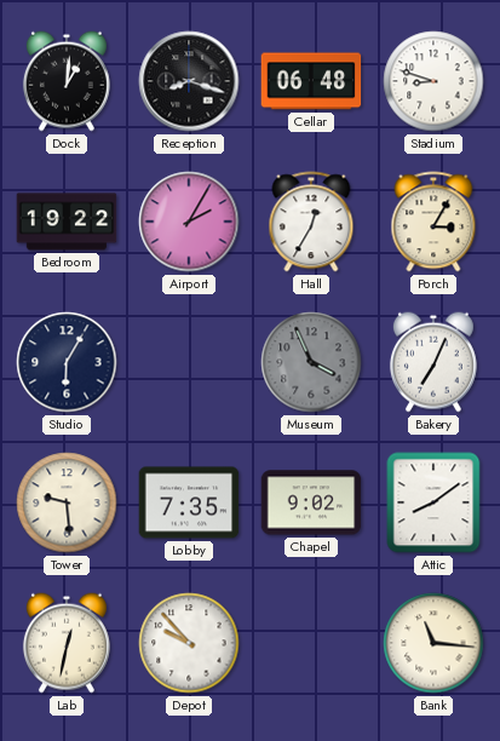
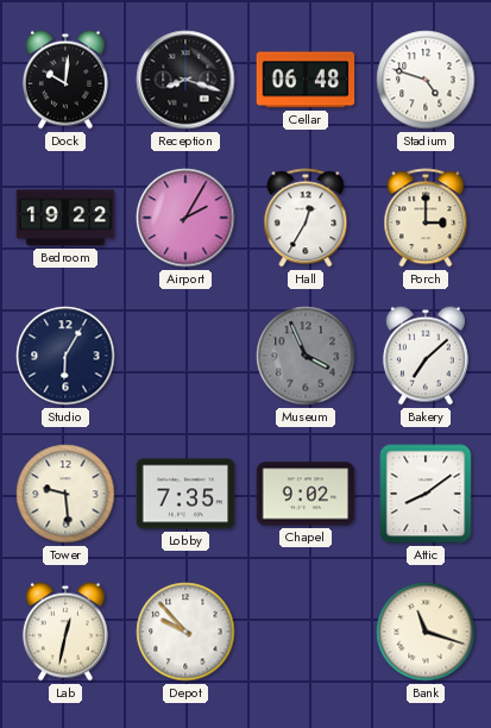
Dock: 1:01 -> 10:01 (65, 80)
Stadium: 8:48 -> 4:48 (426, 80)
Porch: 3:05 -> 3:00 (426, 218)
Bakery: 7:04 -> 7:08 (426, 356)
Bank: 11:16 -> 11:18 (426, 632)
